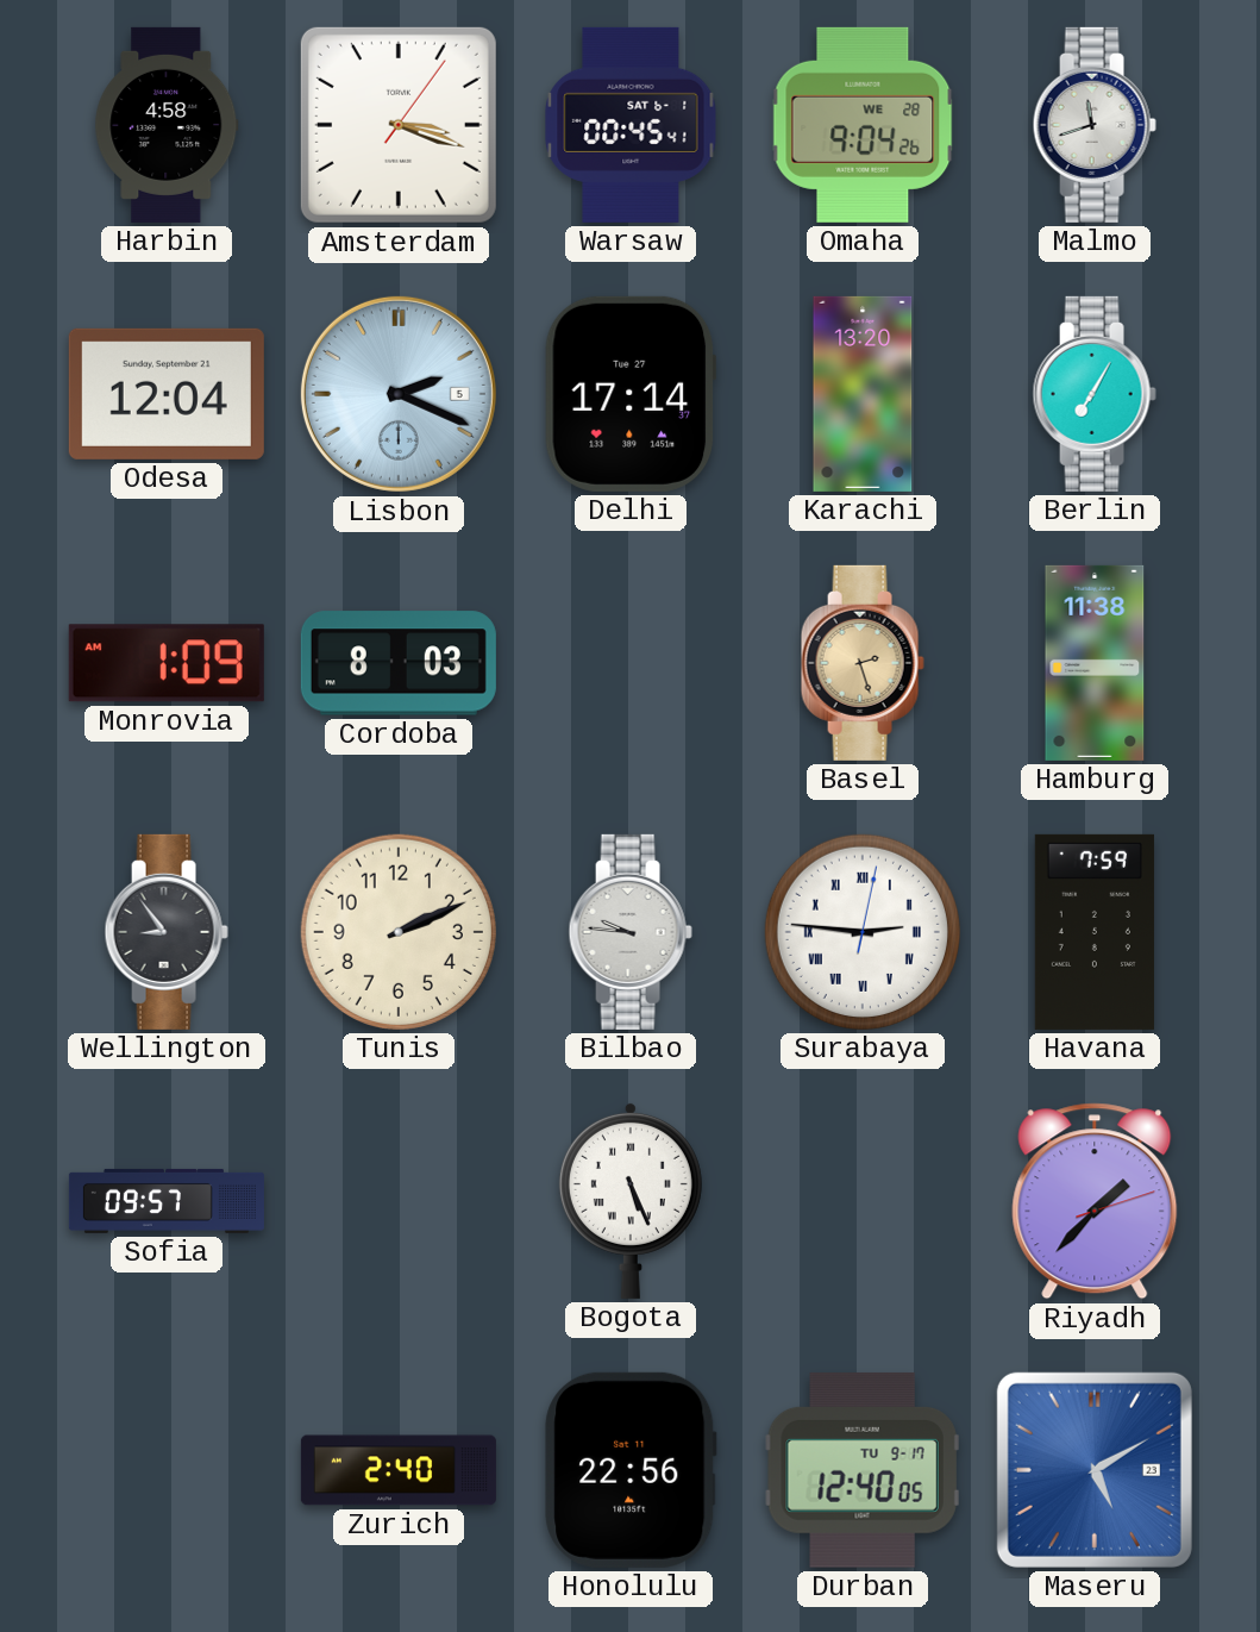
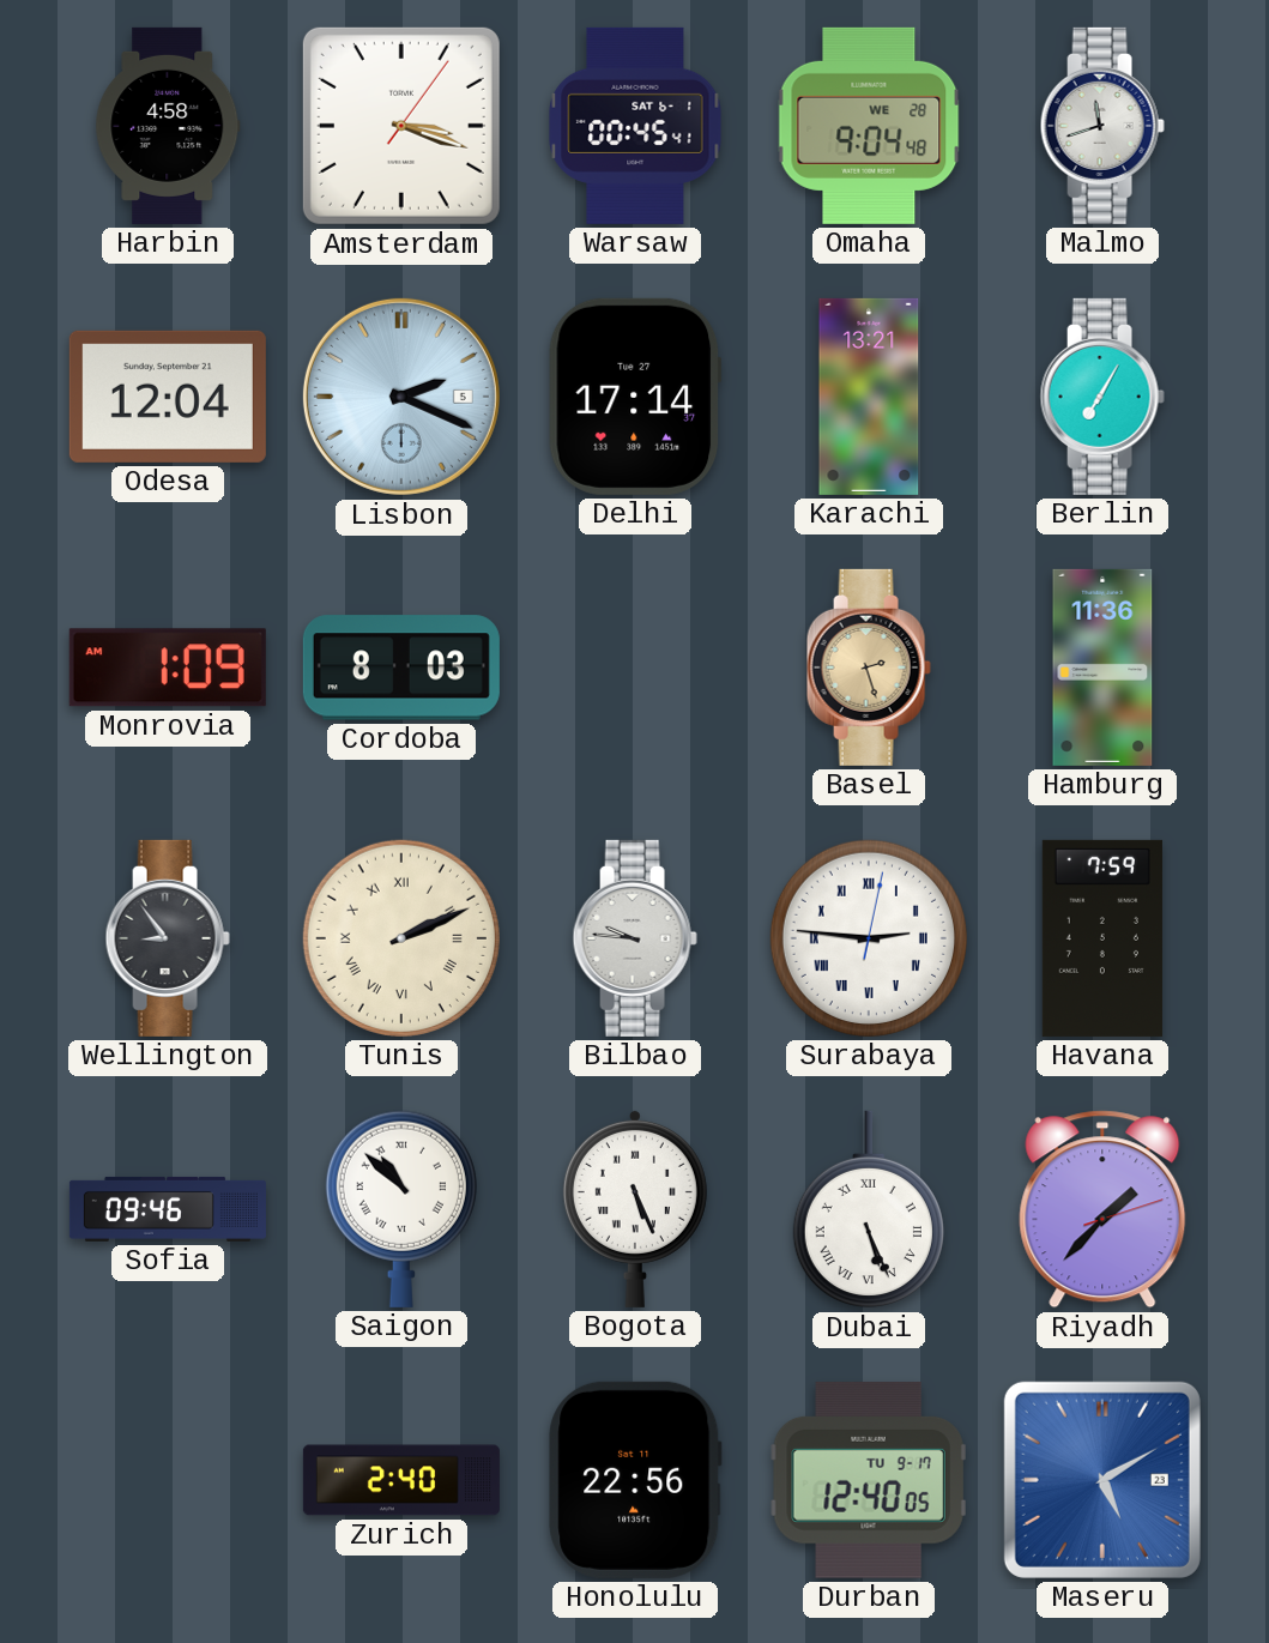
Omaha: 9:04:26 -> 9:04:48 (869, 126)
Karachi: 13:20 -> 13:21 (869, 397)
Hamburg: 11:38 -> 11:36 (1102, 668)
Tunis numerals: Arabic -> Roman (401, 938)
Sofia: 09:57 -> 09:46 (168, 1209)
Saigon: none -> 10:52 (401, 1209)
Dubai: none -> 5:26 (869, 1209)
